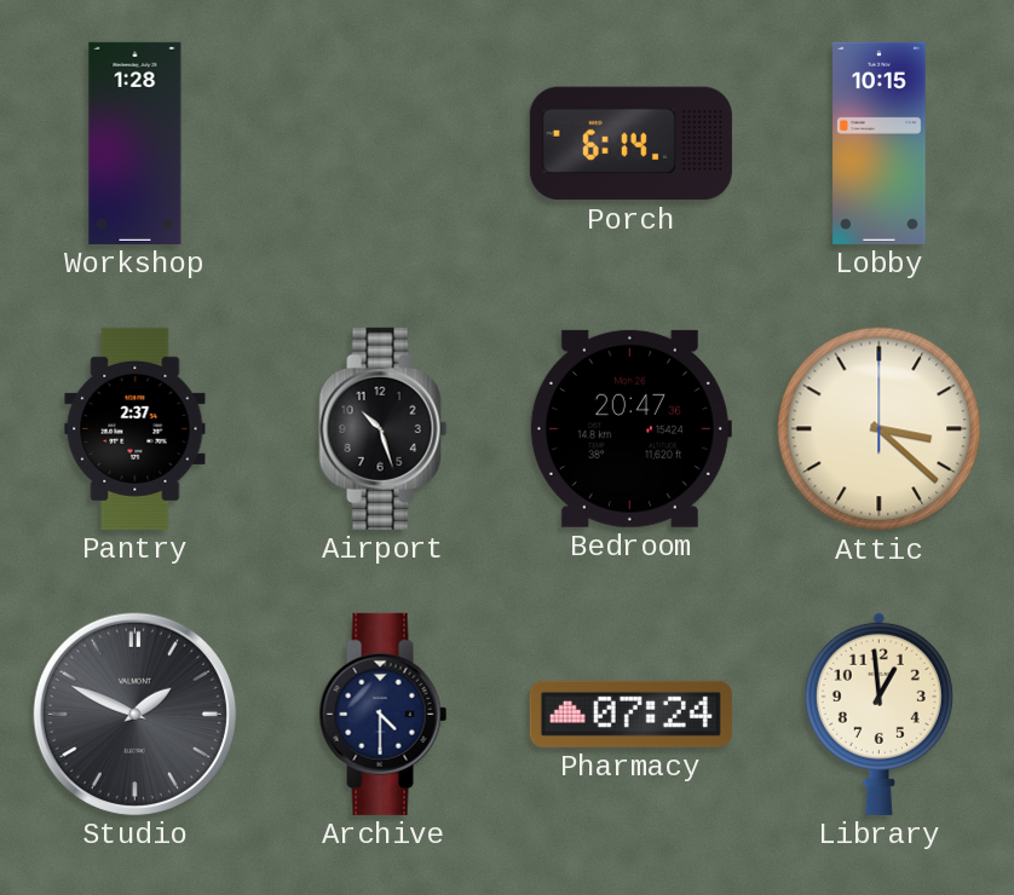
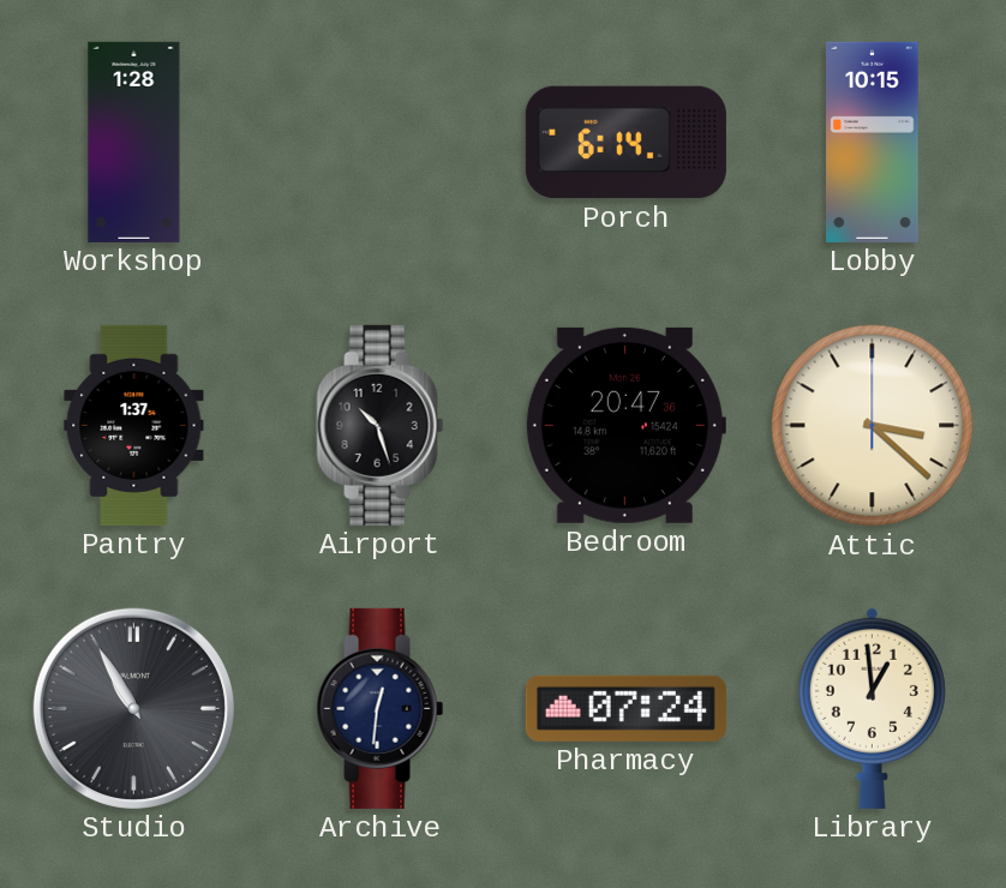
Pantry: 2:37 -> 1:37 (134, 425)
Studio: 1:49 -> 10:55 (133, 708)
Archive: 4:30 -> 12:31 (381, 708)
